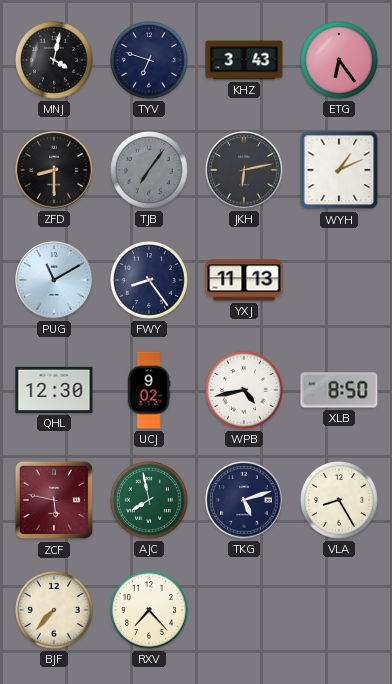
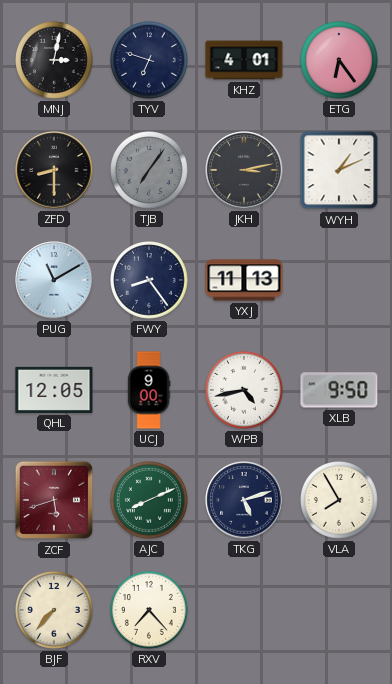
MNJ: 4:02 -> 3:02 (55, 61)
KHZ: 3:43 -> 4:01 (244, 60)
JKH: 6:13 -> 3:13 (244, 170)
QHL: 12:30 -> 12:05 (54, 390)
UCJ: 9:02 -> 9:00 (149, 390)
XLB: 8:50 -> 9:50 (339, 390)
ZCF: 5:47 -> 5:42 (54, 500)
AJC: 7:58 -> 8:11 (150, 501)
VLA: 8:25 -> 7:55 (340, 501)
